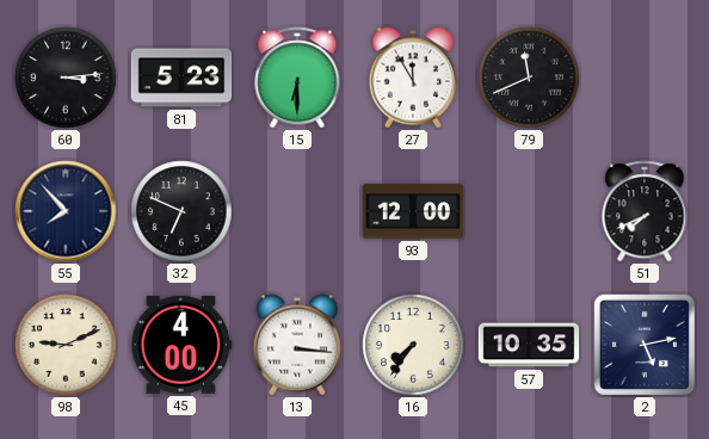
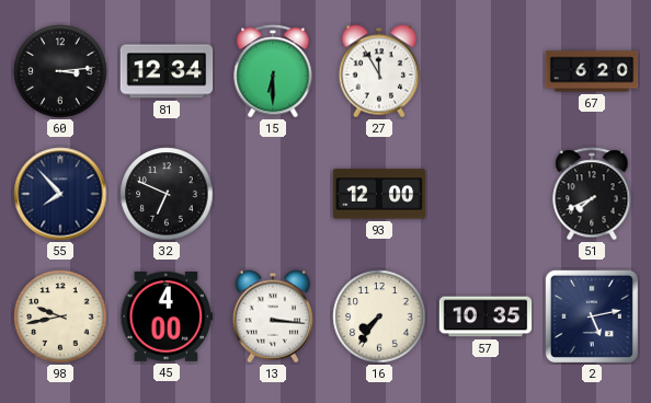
81: 5:23 -> 12:34 (167, 71)
79: 11:41 -> none (529, 78)
67: none -> 6:20 (592, 71)
98: 9:11 -> 9:43 (60, 316)
